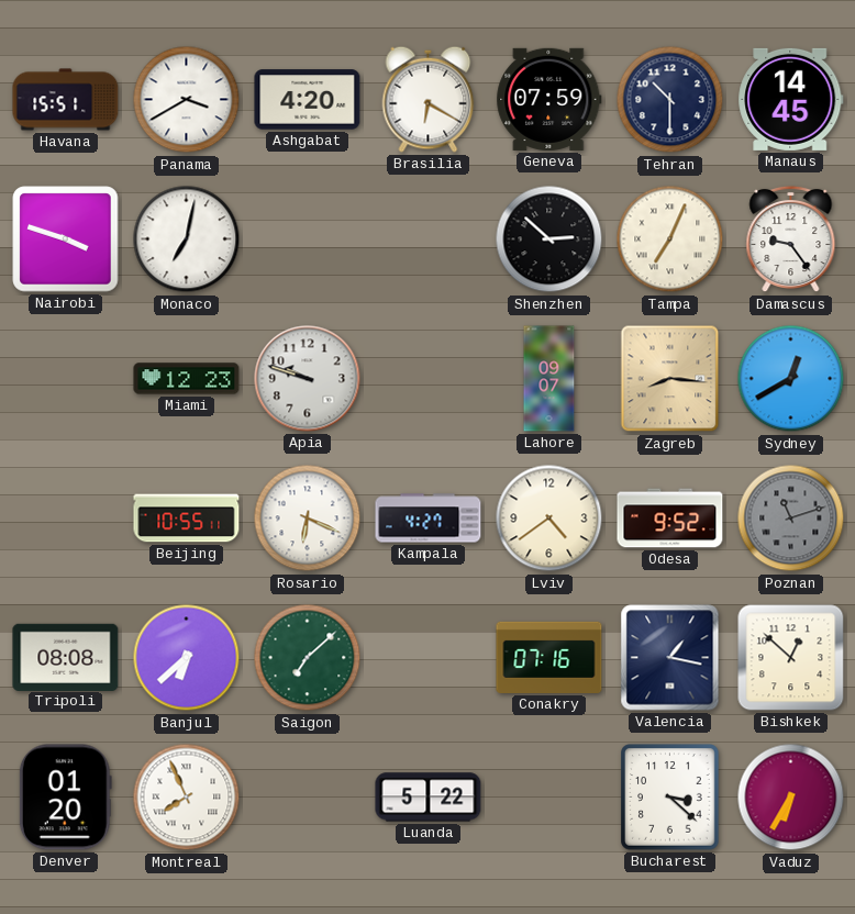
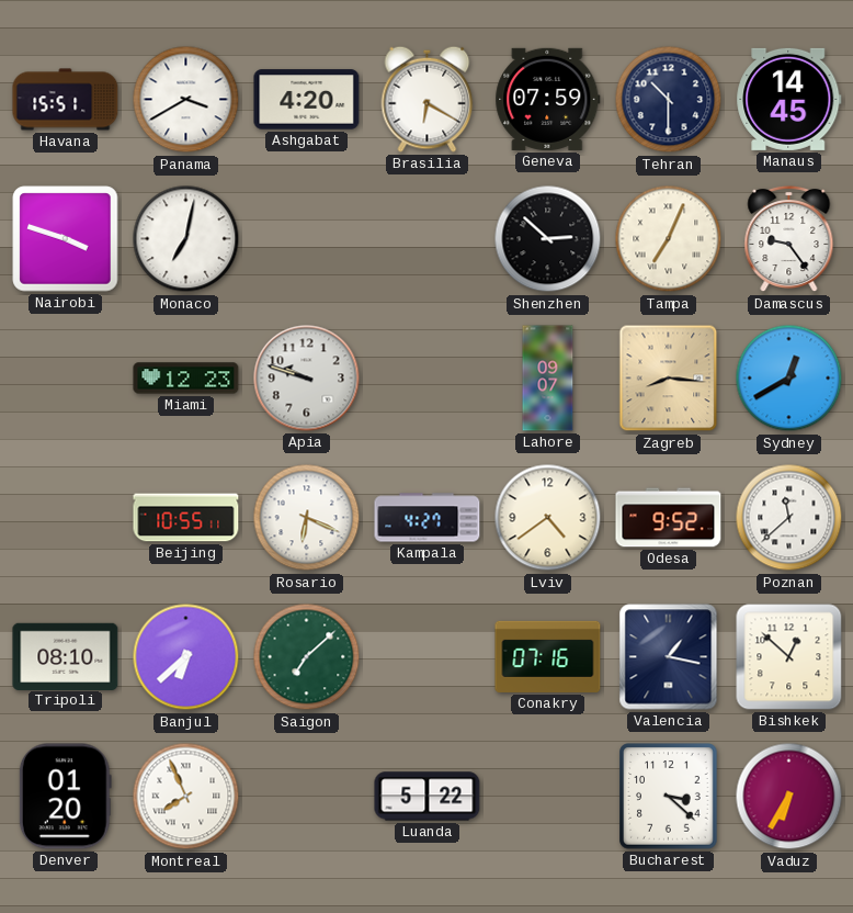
Poznan: 11:12 -> 11:38 (789, 518)
Poznan dial: grey -> white (789, 518)
Tripoli: 08:08 -> 08:10 (66, 656)
